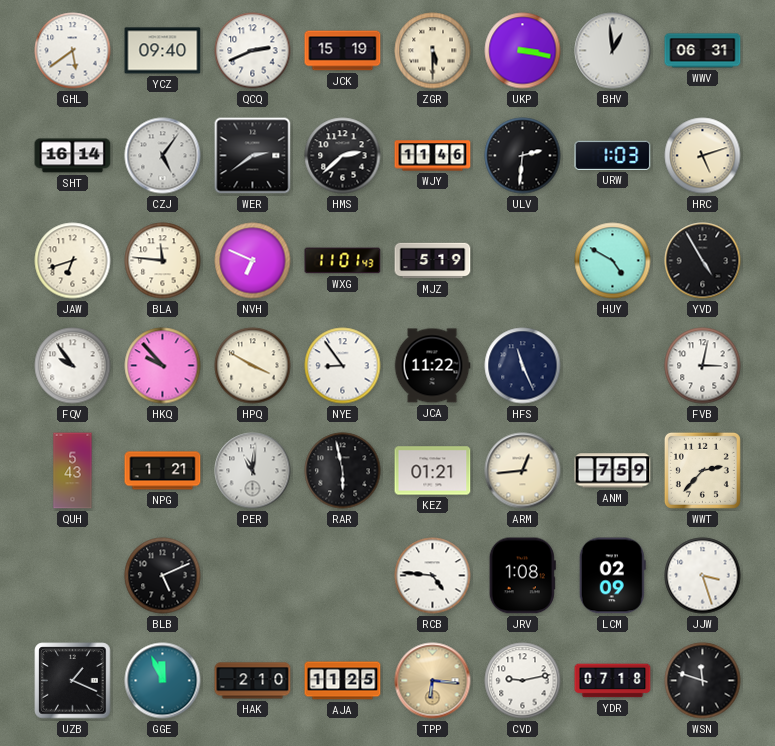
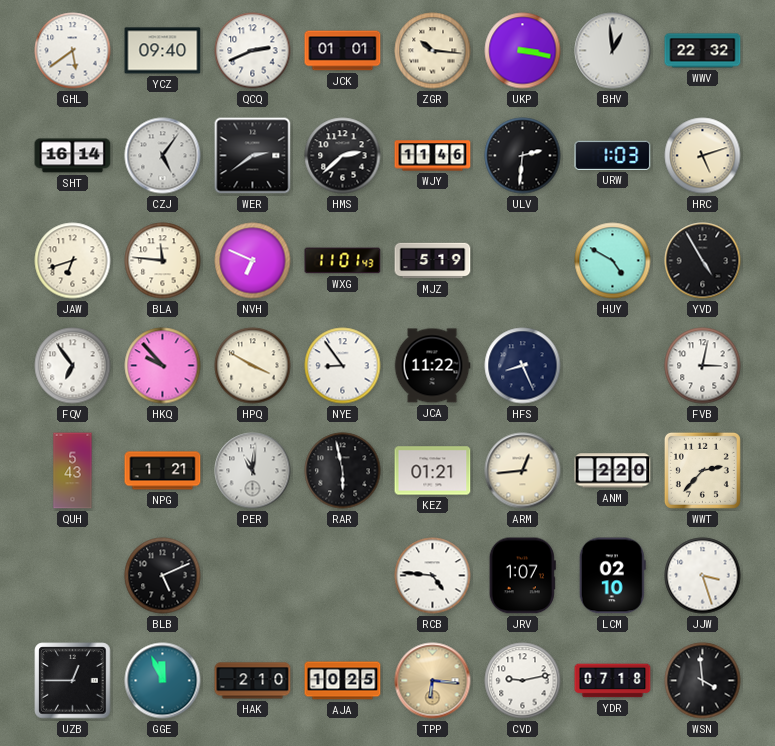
JCK: 15:19 -> 01:01 (343, 51)
ZGR: 5:30 -> 10:16 (433, 51)
WWV: 06:31 -> 22:32 (703, 51)
FQV: 9:54 -> 6:54 (73, 366)
HFS: 11:26 -> 8:26 (523, 366)
ANM: 7:59 -> 2:20 (613, 471)
JRV: 1:08 -> 1:07 (522, 576)
LCM: 02:09 -> 02:10 (612, 576)
UZB: 1:19 -> 12:45 (73, 681)
AJA: 11:25 -> 10:25 (343, 681)
WSN: 11:48 -> 3:59 (703, 681)
